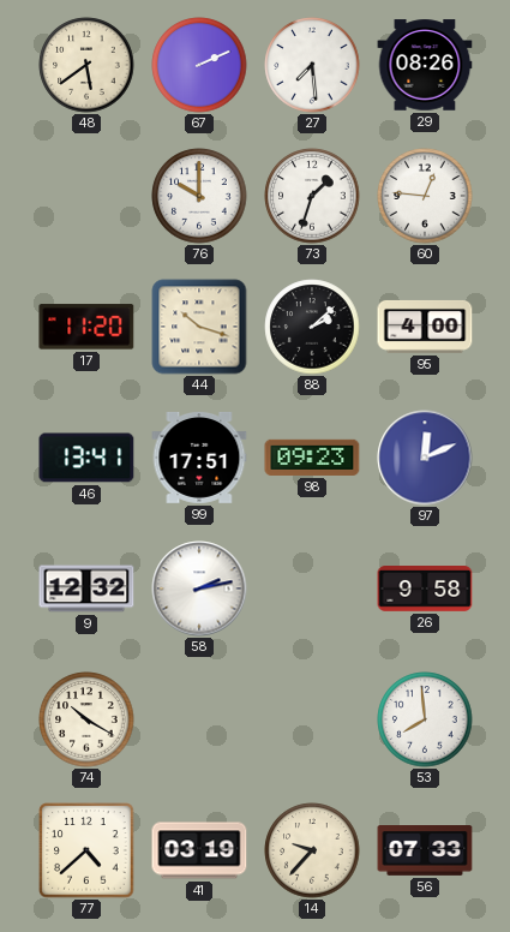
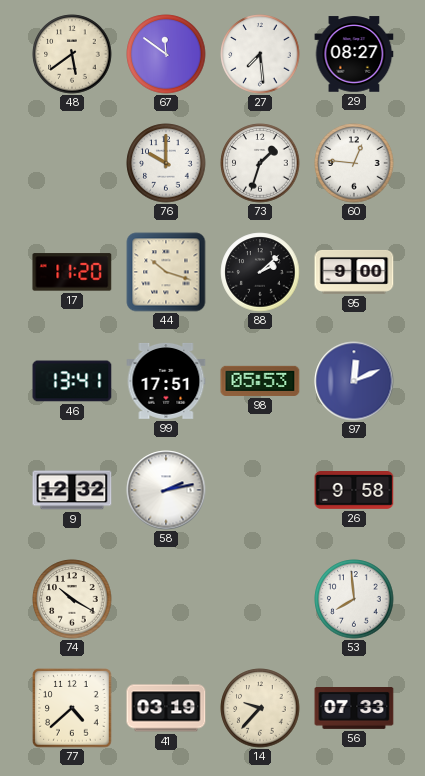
67: 2:11 -> 11:51 (166, 54)
29: 08:26 -> 08:27 (354, 54)
95: 4:00 -> 9:00 (354, 272)
98: 09:23 -> 05:53 (260, 381)
